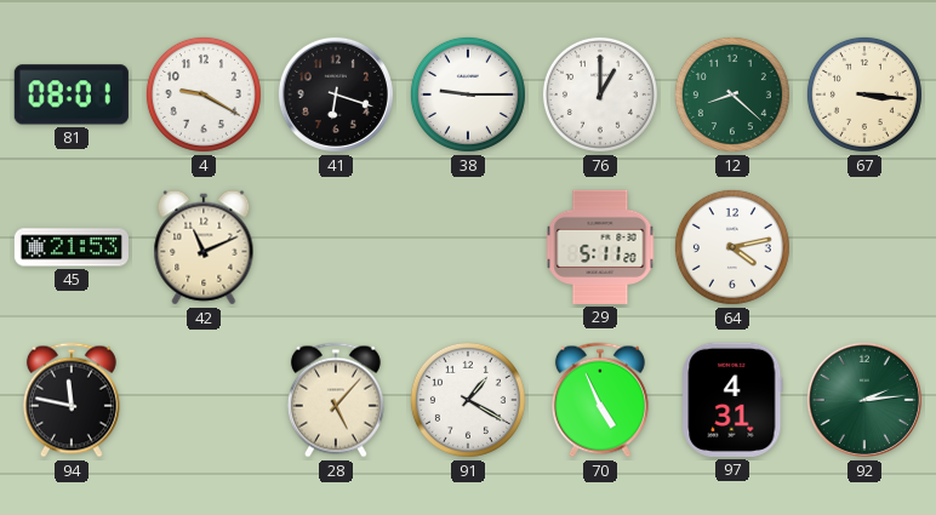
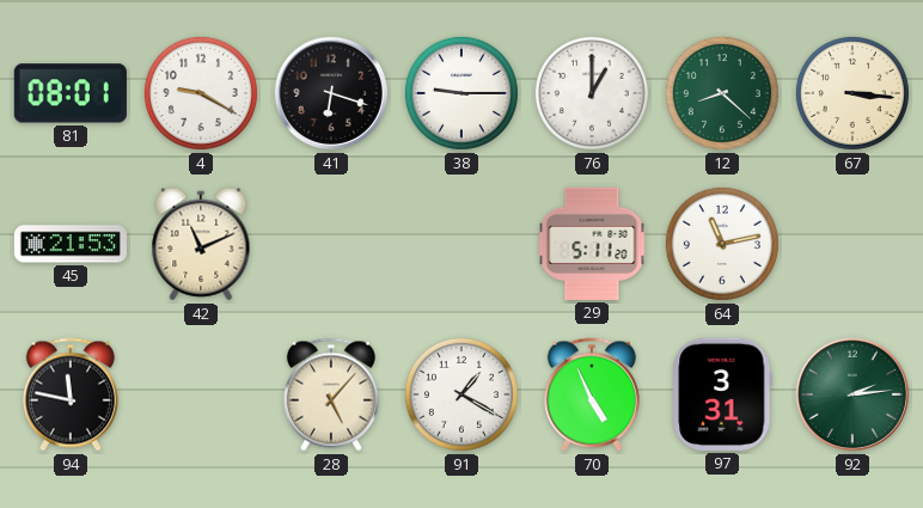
64: 4:13 -> 11:13 (722, 244)
97: 4:31 -> 3:31 (722, 394)
